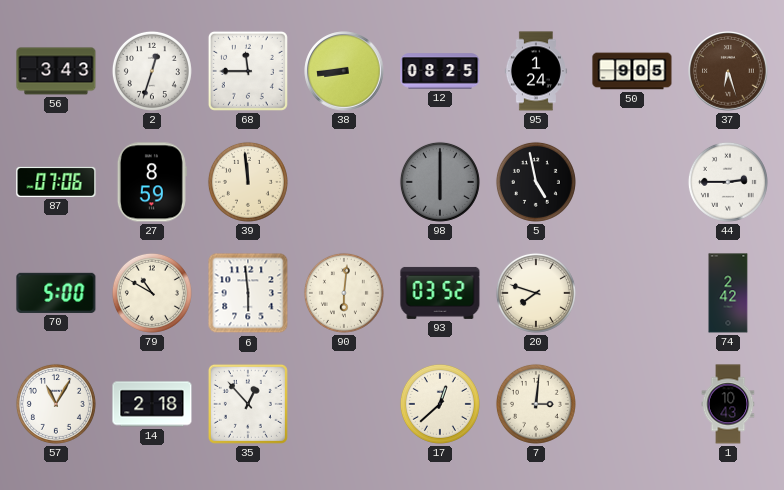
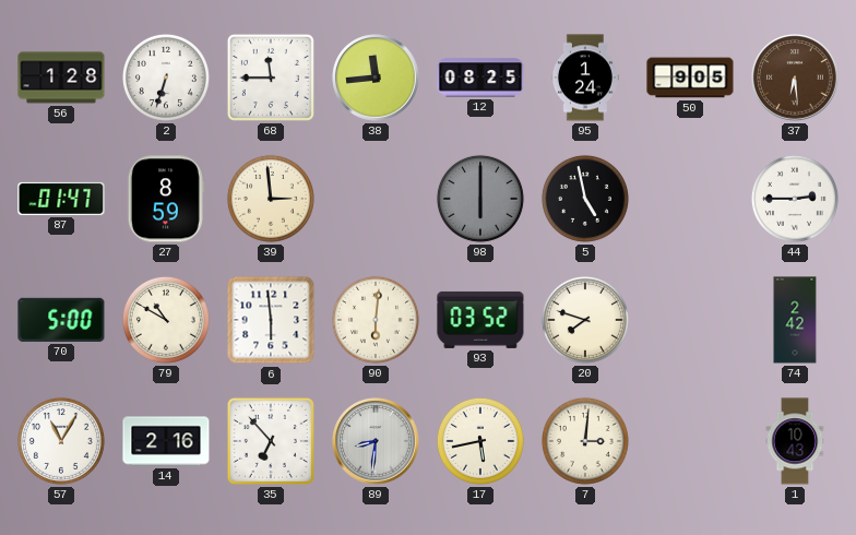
56: 3:43 -> 1:28 (61, 78)
2: 12:33 -> 6:33 (166, 78)
38: 8:44 -> 11:44 (376, 78)
37: 6:27 -> 6:29 (795, 78)
87: 07:06 -> 01:47 (61, 199)
39: 11:59 -> 2:59 (271, 199)
14: 2:18 -> 2:16 (166, 441)
35: 12:53 -> 6:53 (271, 441)
89: none -> 8:31 (376, 441)
17: 12:38 -> 5:43 (480, 441)
